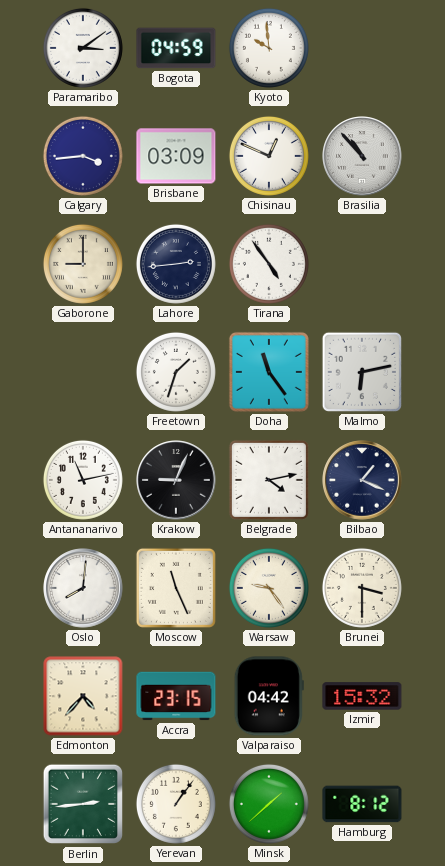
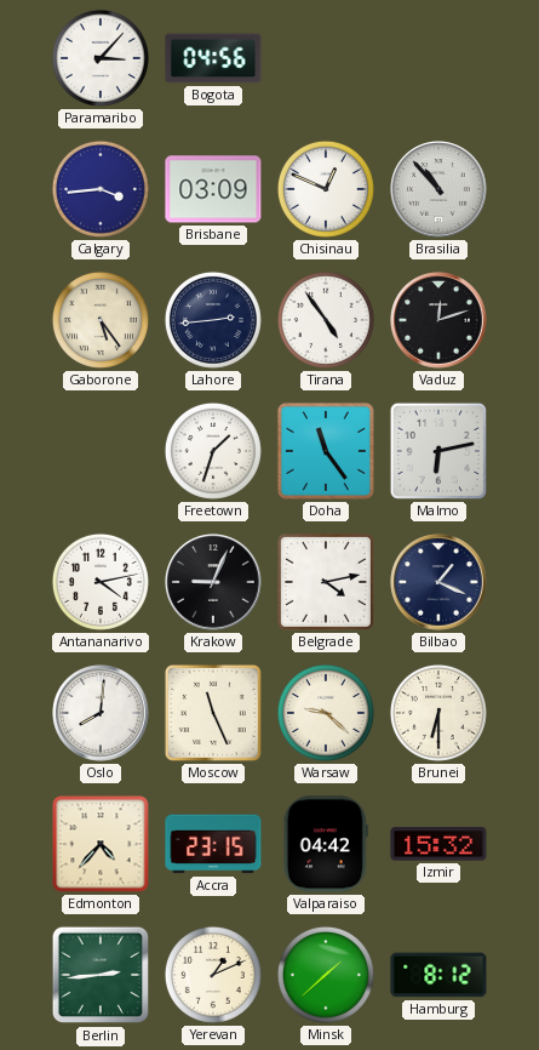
Paramaribo: 3:09 -> 3:07 (101, 58)
Bogota: 04:59 -> 04:56 (213, 58)
Kyoto: 9:59 -> none (269, 48)
Gaborone: 9:00 -> 5:24 (101, 320)
Vaduz: none -> 12:12 (438, 320)
Antananarivo: 11:13 -> 4:13 (101, 582)
Warsaw: 9:24 -> 9:22 (326, 713)
Brunei: 3:30 -> 6:30 (438, 713)
Yerevan: 1:06 -> 1:11 (213, 975)
